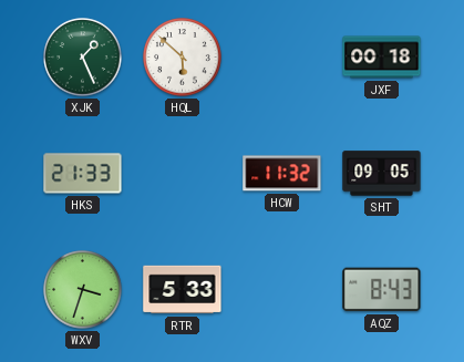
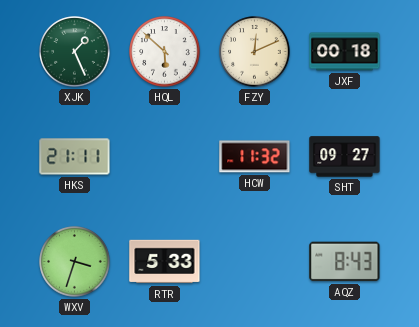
FZY: none -> 12:11 (255, 52)
HKS: 21:33 -> 21:11 (75, 157)
SHT: 09:05 -> 09:27 (345, 157)
